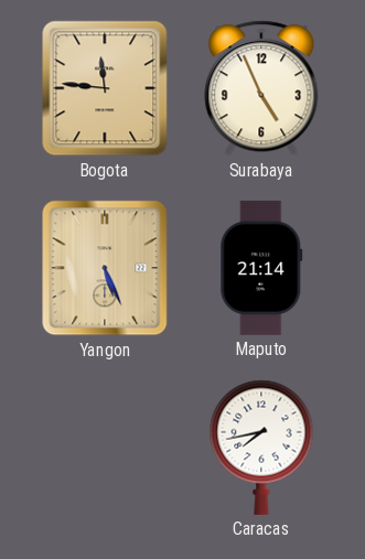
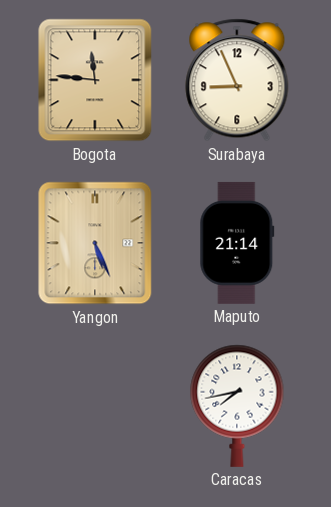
Surabaya: 4:56 -> 8:56 (237, 80)
